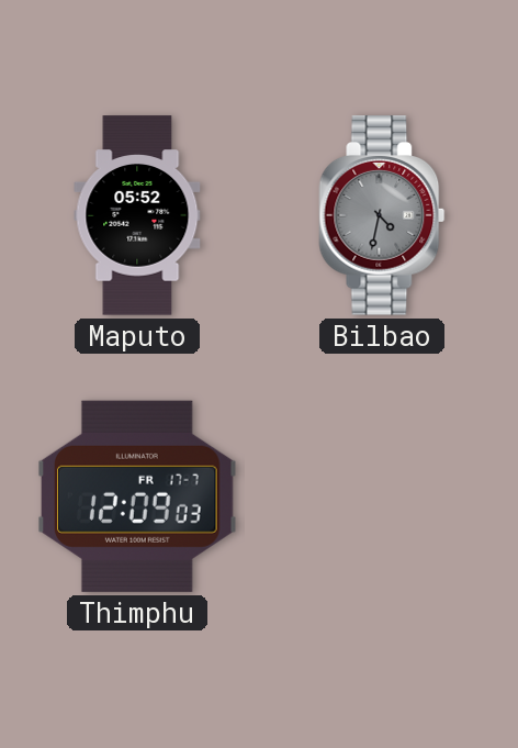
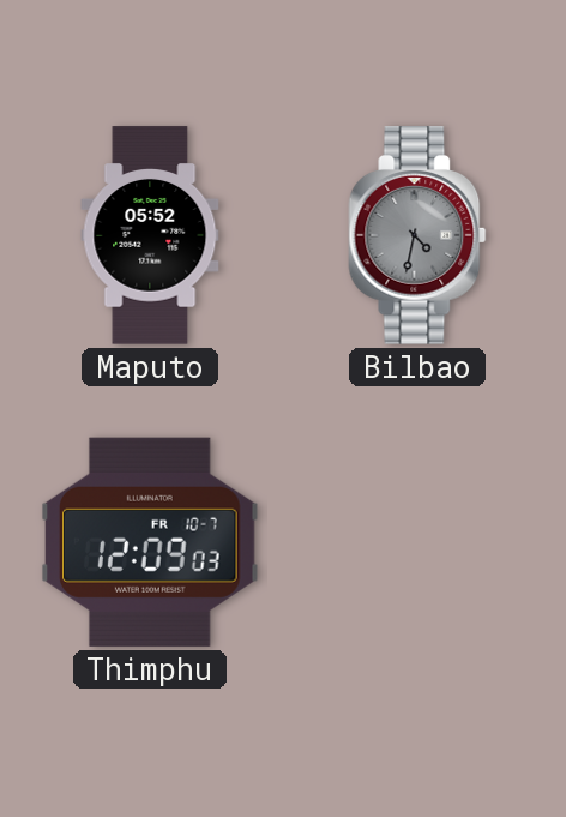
Thimphu date: FR 17-7 -> FR 10-7 (151, 542)
